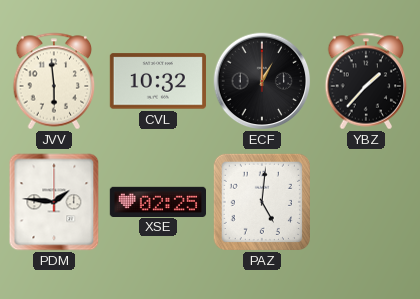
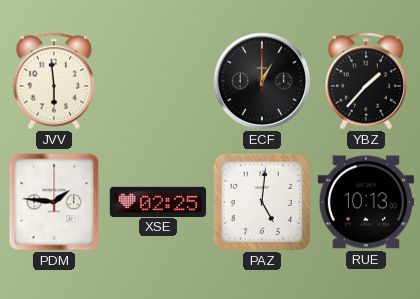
CVL: 10:32 -> none (158, 81)
RUE: none -> 10:13 (366, 202)
